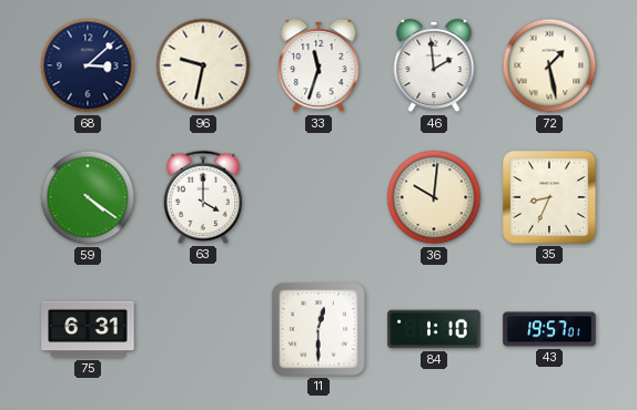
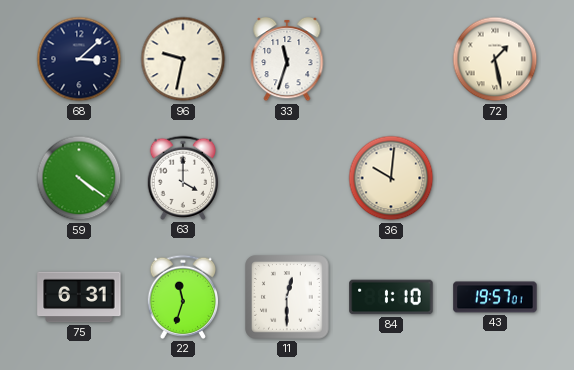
46: 1:59 -> none (434, 65)
35: 8:34 -> none (549, 197)
22: none -> 11:33 (183, 297)
